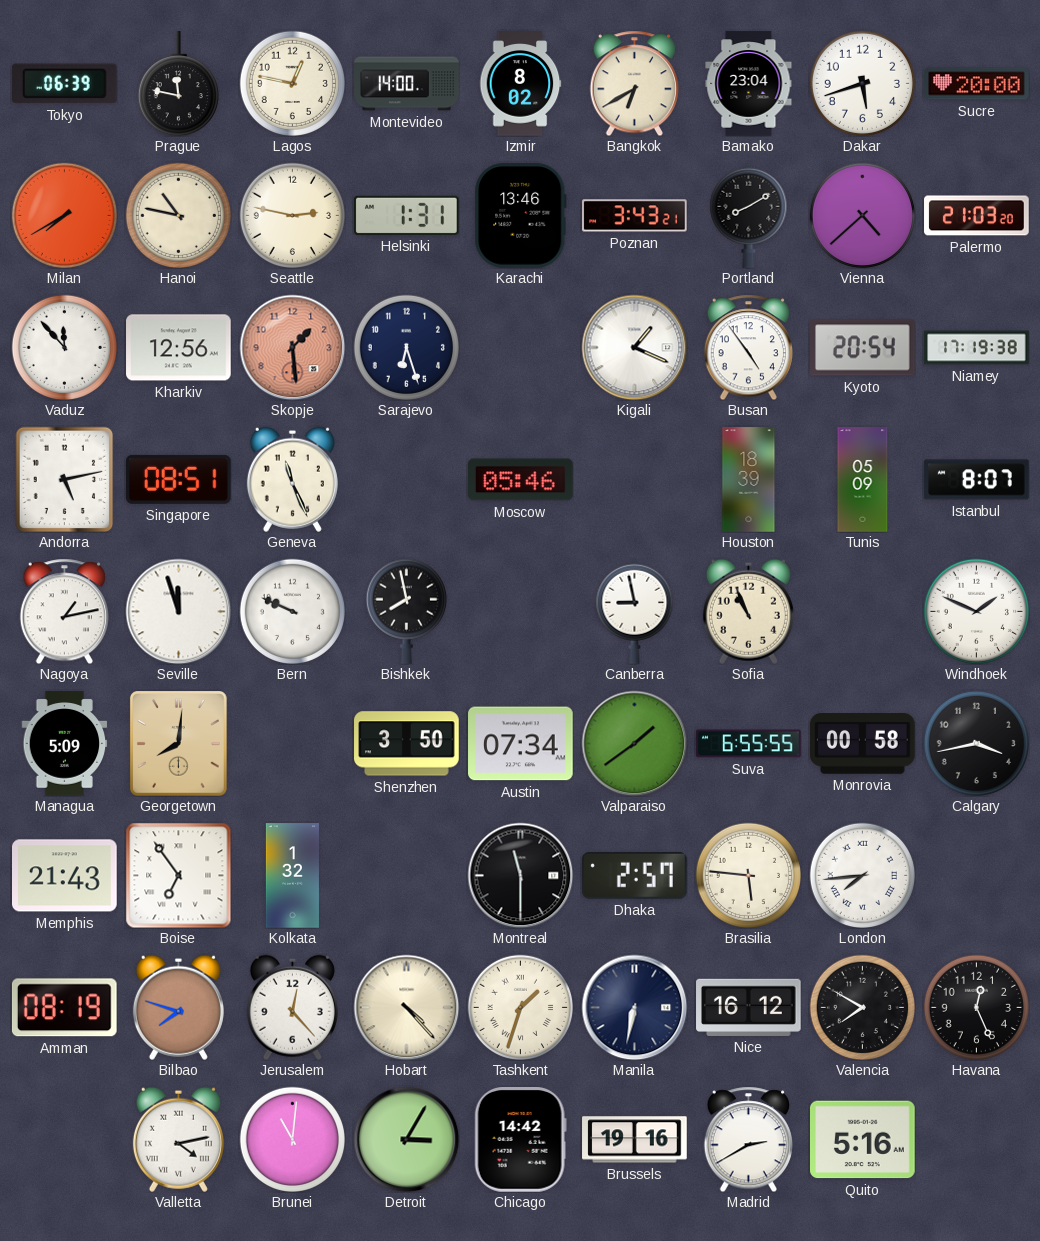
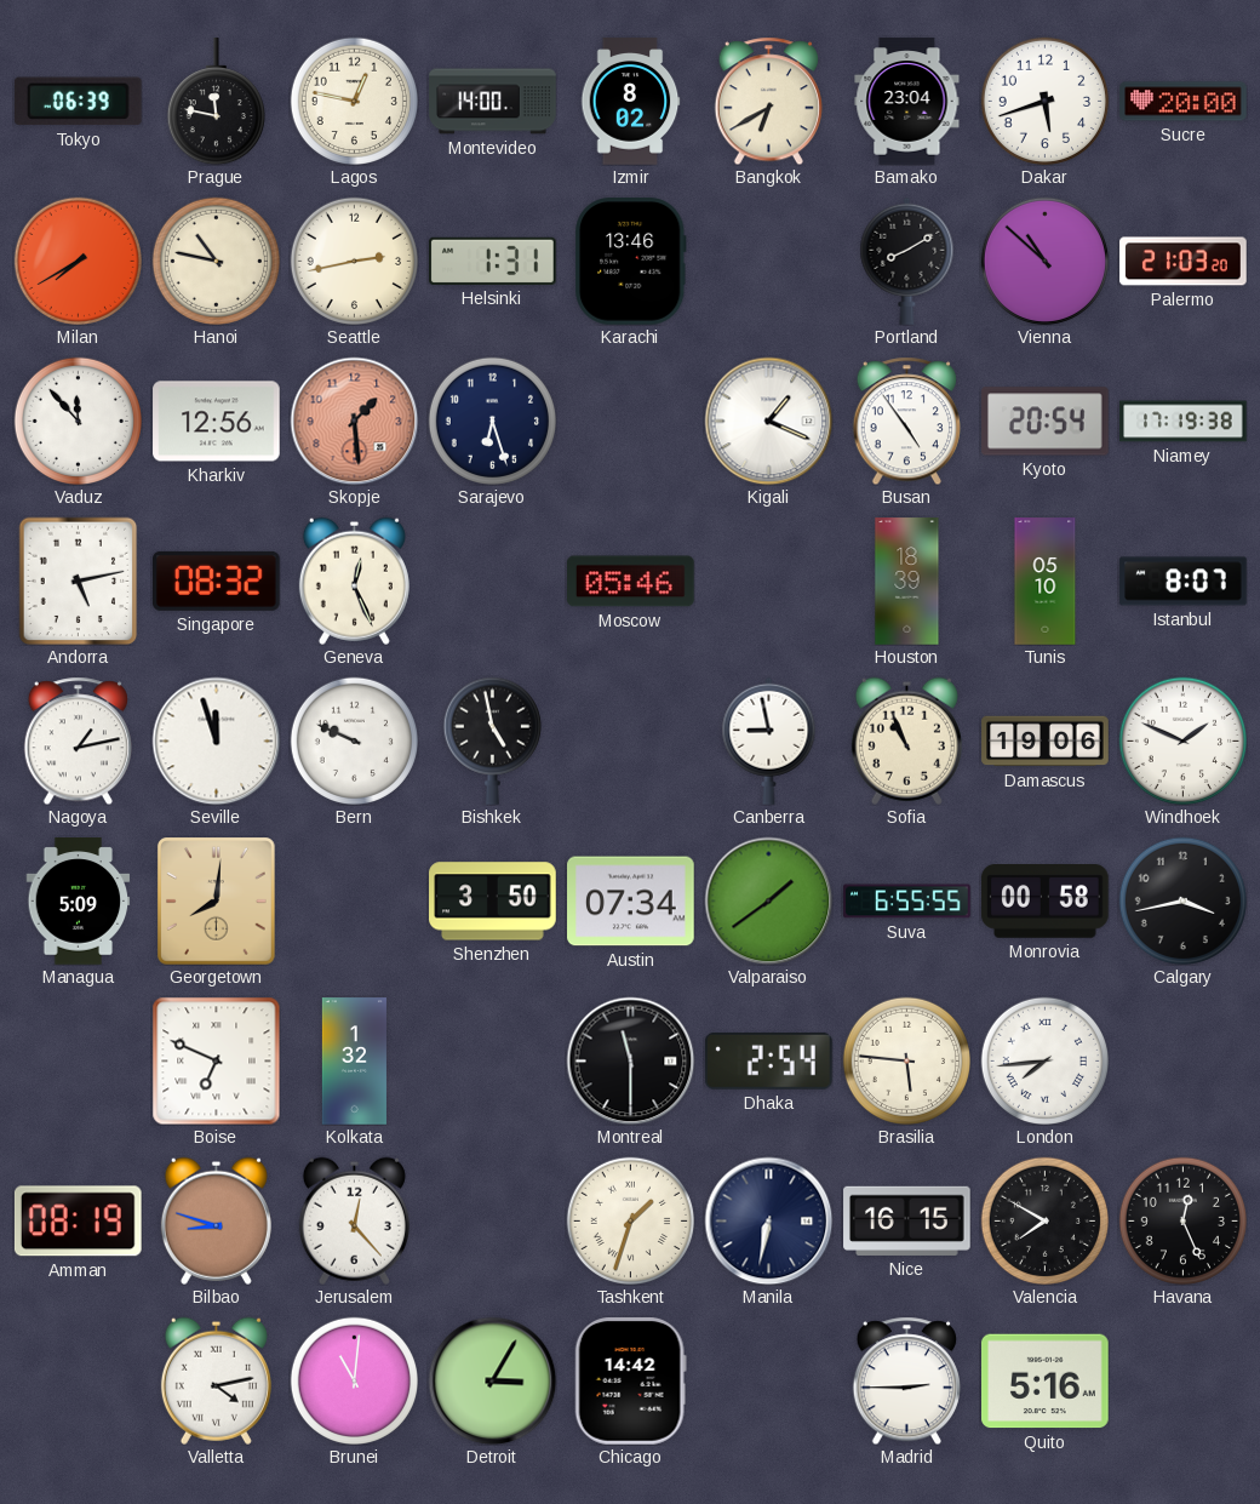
Seattle: 2:47 -> 2:43 (354, 261)
Poznan: 3:43 -> none (635, 216)
Vienna: 4:38 -> 10:52 (1044, 261)
Singapore: 08:51 -> 08:32 (217, 581)
Geneva: 11:26 -> 12:26 (354, 581)
Tunis: 05:09 -> 05:10 (1046, 582)
Bishkek: 7:58 -> 4:58 (492, 740)
Damascus: none -> 19:06 (1046, 742)
Memphis: 21:43 -> none (65, 876)
Boise: 6:54 -> 6:49 (216, 1060)
Dhaka: 2:57 -> 2:54 (769, 1060)
Bilbao: 7:48 -> 8:48 (216, 1220)
Hobart: 4:23 -> none (406, 1007)
Nice: 16:12 -> 16:15 (907, 1220)
Brussels: 19:16 -> none (635, 1140)
Madrid: 2:40 -> 2:45 (906, 1380)
